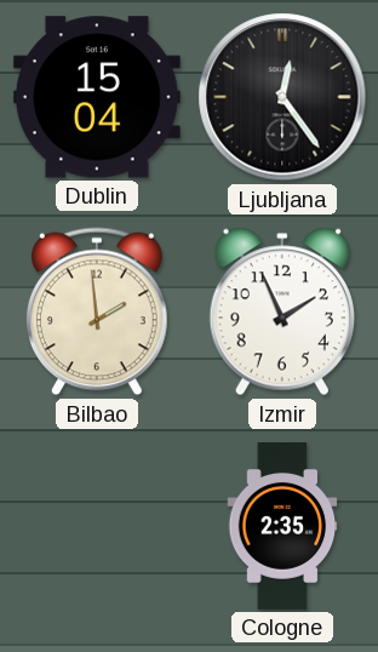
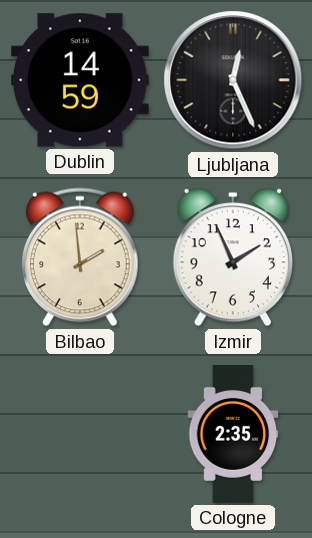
Dublin: 15:04 -> 14:59 (80, 80)
Ljubljana: 12:24 -> 12:26 (233, 80)
